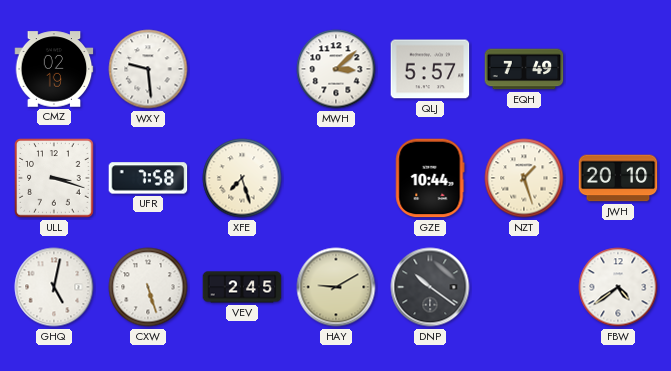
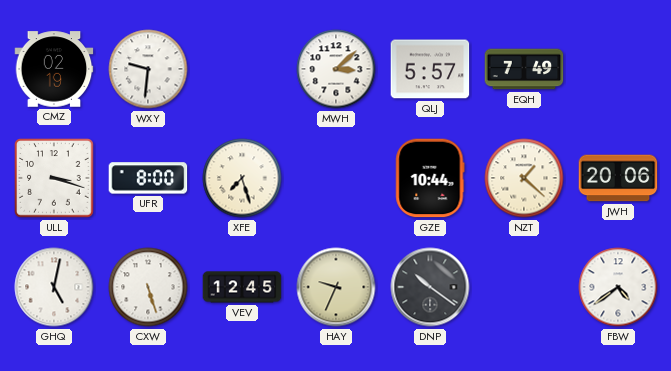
WXY: 9:29 -> 9:31 (148, 69)
UFR: 7:58 -> 8:00 (148, 178)
NZT: 1:27 -> 1:22 (524, 178)
JWH: 20:10 -> 20:06 (618, 178)
VEV: 2:45 -> 12:45 (242, 287)
HAY: 9:10 -> 9:34 (336, 287)
